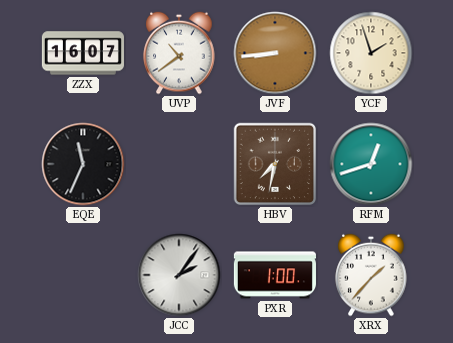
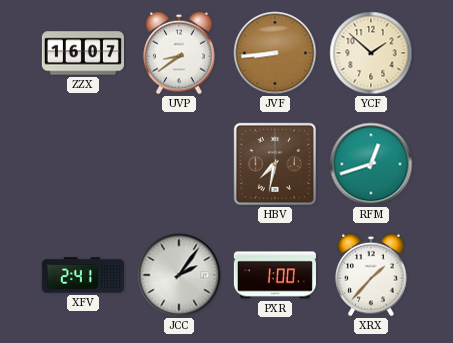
UVP: 10:39 -> 8:39 (179, 53)
YCF: 1:57 -> 1:52 (371, 53)
EQE: 11:34 -> none (83, 164)
XFV: none -> 2:41 (83, 275)
